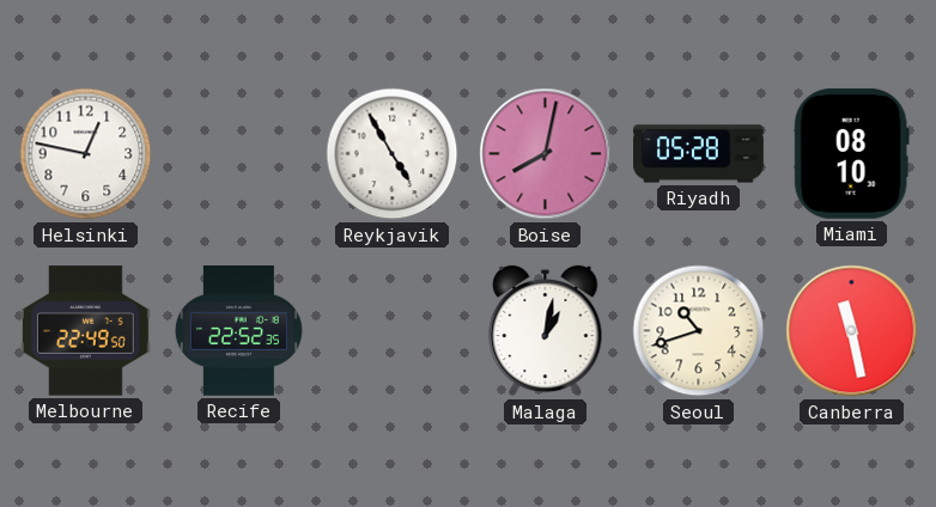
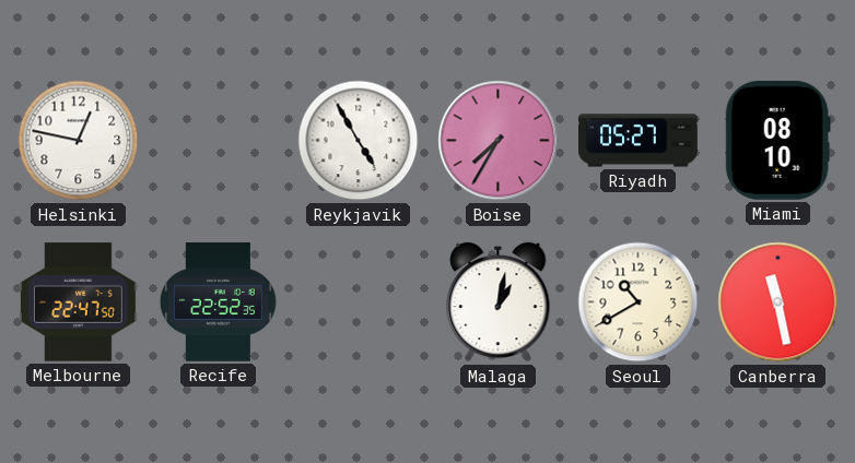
Boise: 8:02 -> 7:35 (499, 141)
Riyadh: 05:28 -> 05:27 (639, 141)
Melbourne: 22:49 -> 22:47 (78, 302)
Seoul: 10:42 -> 10:40 (639, 302)
